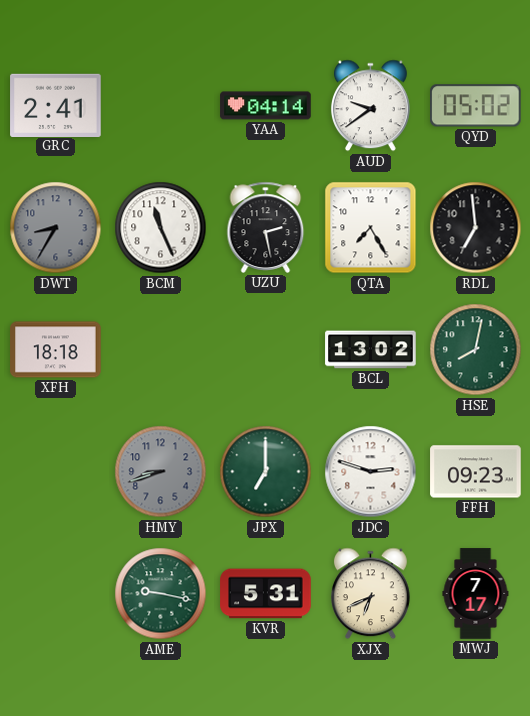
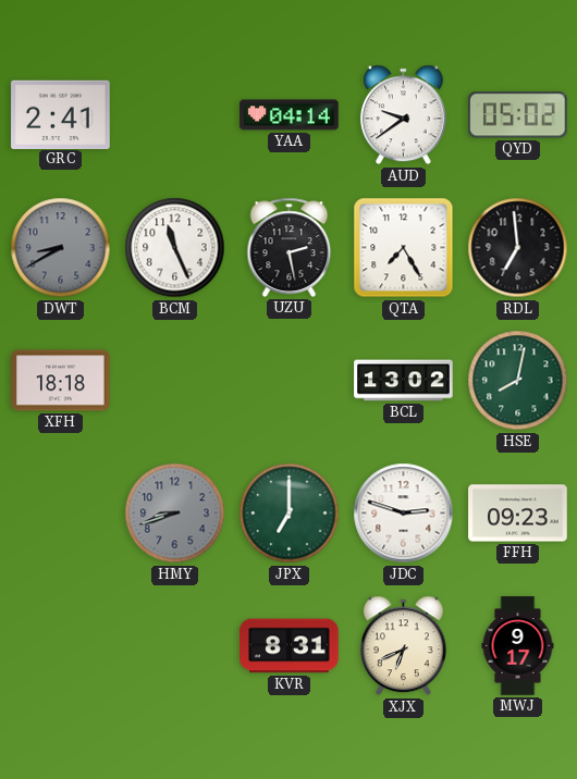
DWT: 8:35 -> 8:40 (61, 248)
AME: 9:17 -> none (161, 594)
KVR: 5:31 -> 8:31 (290, 646)
MWJ: 7:17 -> 9:17 (518, 646)
